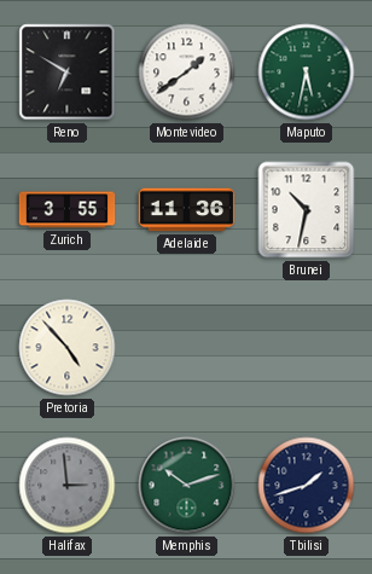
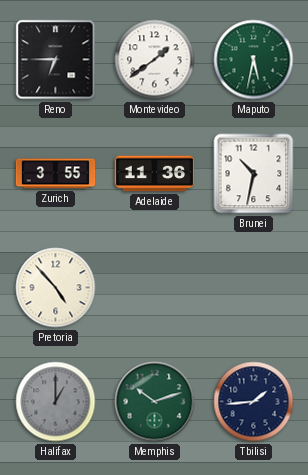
Reno: 6:50 -> 6:45 (56, 60)
Halifax: 2:59 -> 1:00 (56, 402)
Tbilisi: 1:42 -> 1:44 (254, 402)
